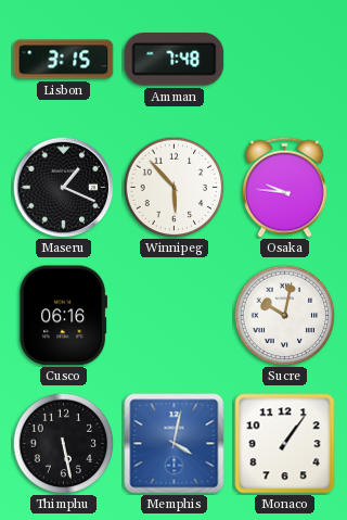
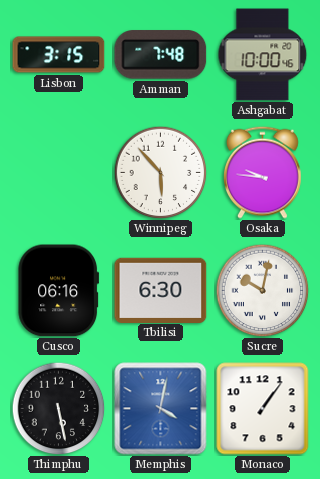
Ashgabat: none -> 10:00 (263, 55)
Maseru: 1:19 -> none (63, 187)
Tbilisi: none -> 6:30 (161, 290)
